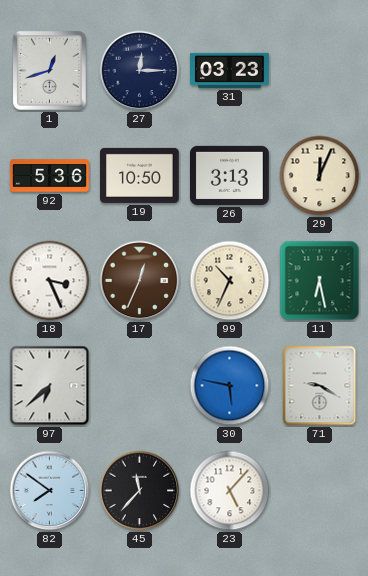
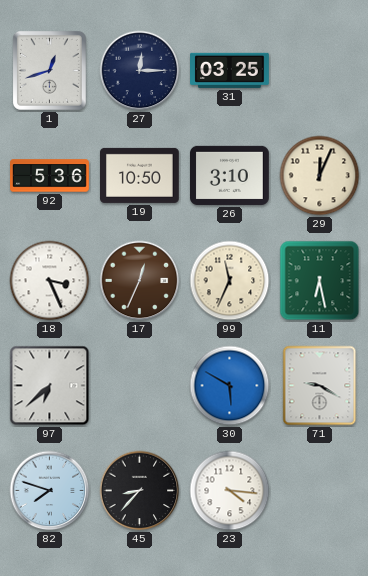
31: 03:23 -> 03:25 (230, 70)
26: 3:13 -> 3:10 (230, 175)
99: 10:34 -> 11:34 (230, 281)
30: 5:47 -> 5:50 (230, 386)
82: 7:51 -> 7:48 (50, 491)
45: 11:37 -> 8:37 (140, 491)
23: 5:07 -> 4:16 (230, 491)
